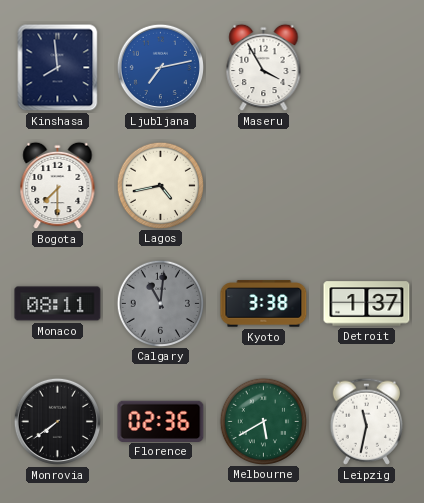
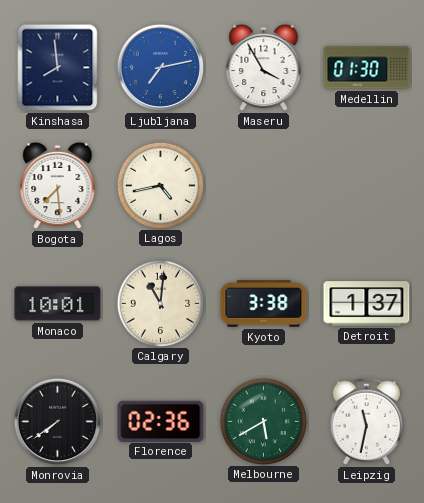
Medellin: none -> 01:30 (367, 68)
Bogota: 7:30 -> 7:29 (58, 186)
Monaco: 08:11 -> 10:01 (58, 304)
Calgary dial: grey -> cream (160, 303)
